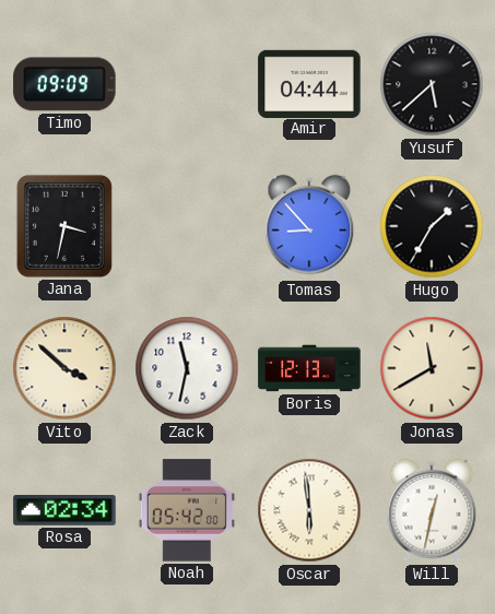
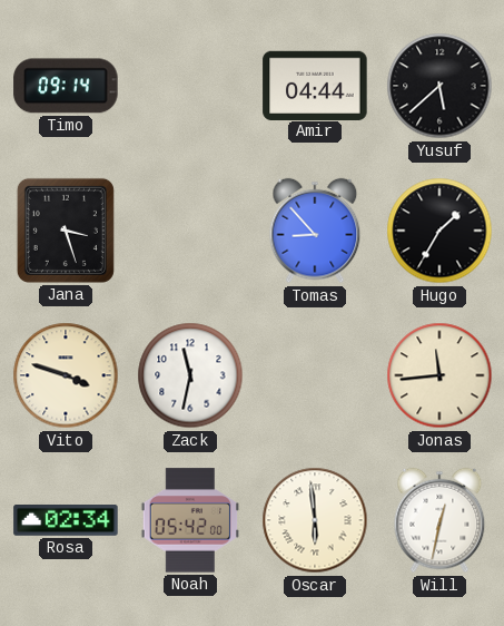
Timo: 09:09 -> 09:14 (66, 86)
Jana: 3:32 -> 3:27 (66, 231)
Vito: 3:52 -> 3:48 (66, 375)
Boris: 12:13 -> none (309, 368)
Jonas: 11:40 -> 11:44 (439, 375)
